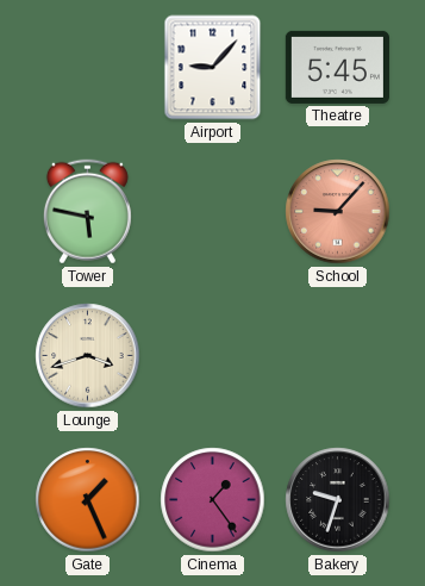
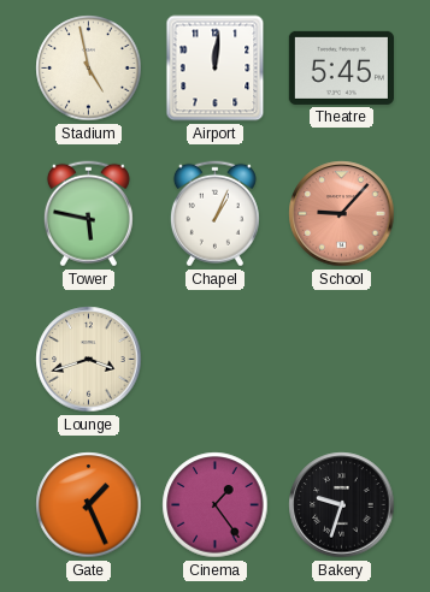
Stadium: none -> 4:58 (89, 69)
Airport: 9:07 -> 12:01 (216, 69)
Chapel: none -> 1:04 (214, 214)
